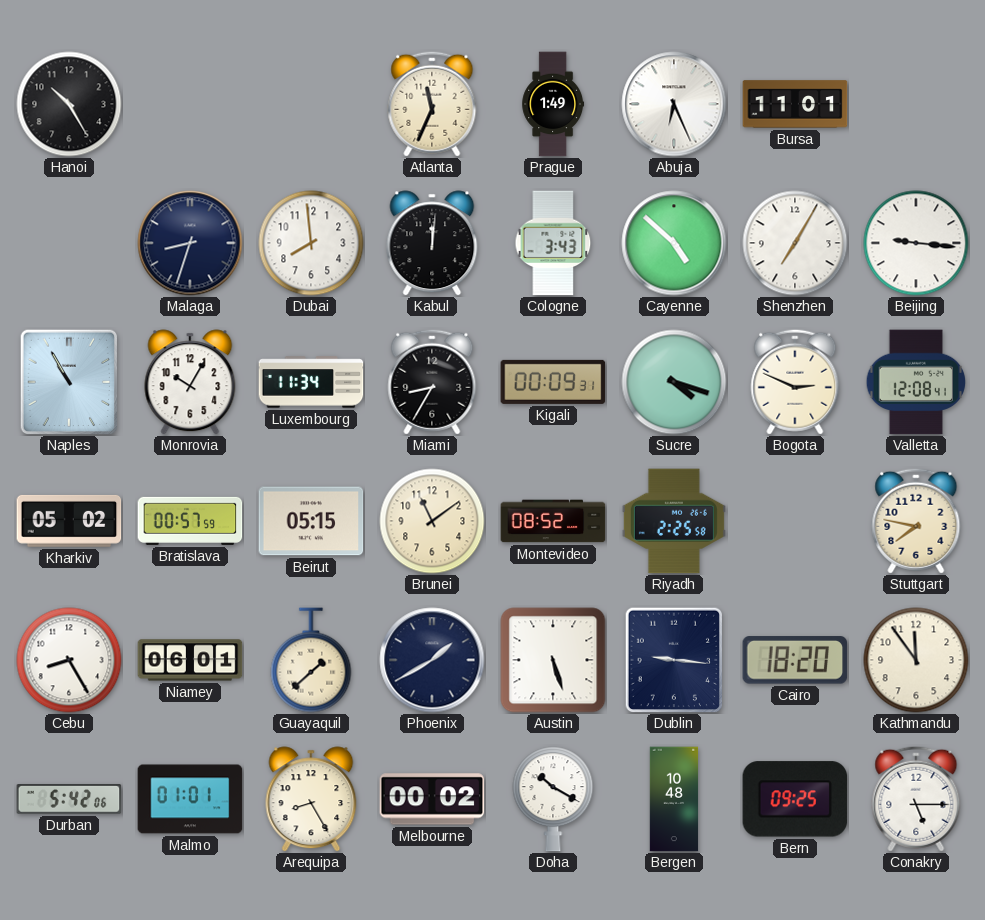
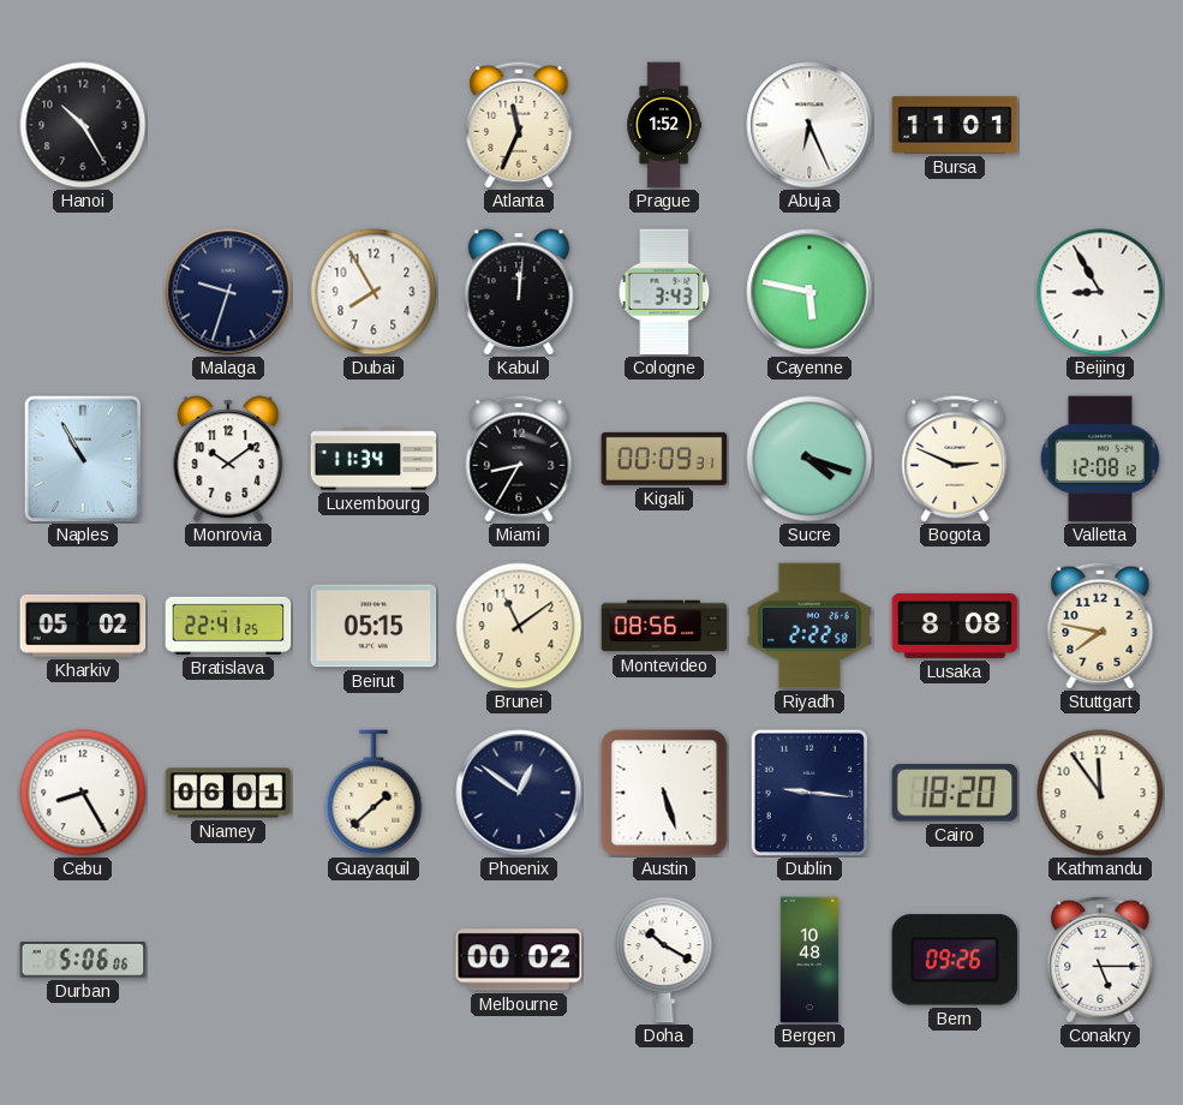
Prague: 1:49 -> 1:52 (664, 125)
Malaga: 8:33 -> 9:33 (228, 292)
Dubai: 7:59 -> 7:55 (374, 292)
Cayenne: 4:52 -> 5:47 (809, 292)
Shenzhen: 7:05 -> none (795, 243)
Beijing: 9:16 -> 8:55 (1100, 292)
Monrovia: 10:05 -> 10:09 (228, 459)
Valletta: 12:08:41 -> 12:08:12 (1100, 459)
Bratislava: 00:57 -> 22:41 (228, 626)
Montevideo: 08:52 -> 08:56 (664, 626)
Riyadh: 2:25 -> 2:22 (809, 626)
Lusaka: none -> 8:08 (955, 626)
Phoenix: 1:40 -> 12:51 (519, 793)
Durban: 5:42 -> 5:06 (83, 961)
Malmo: 01:01 -> none (190, 799)
Arequipa: 8:25 -> none (311, 799)
Bern: 09:25 -> 09:26 (955, 960)
